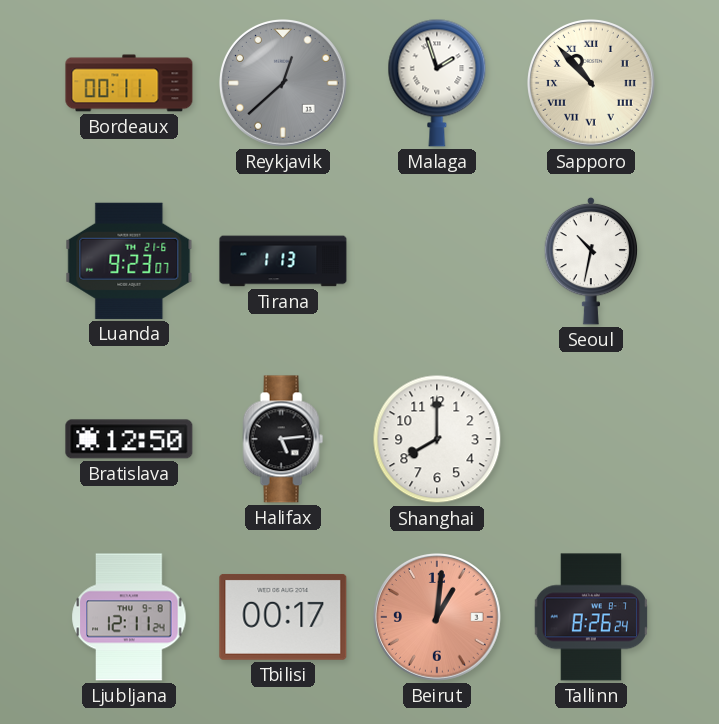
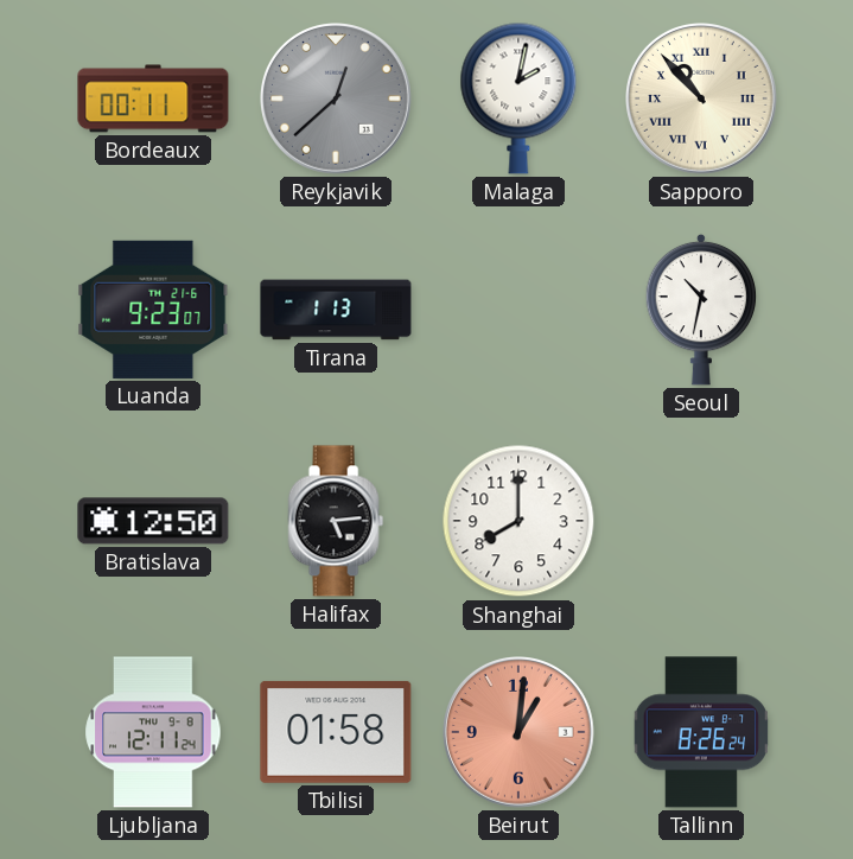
Malaga: 1:57 -> 2:02 (518, 98)
Tbilisi: 00:17 -> 01:58 (336, 732)
